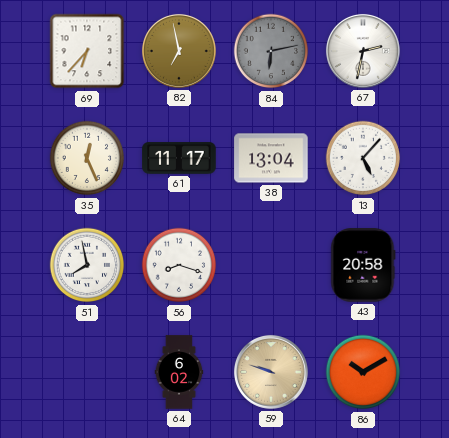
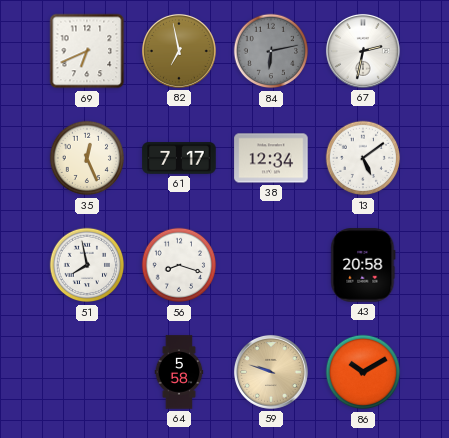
69: 6:37 -> 6:41 (87, 51)
61: 11:17 -> 7:17 (179, 158)
38: 13:04 -> 12:34 (271, 158)
13: 5:07 -> 5:09 (363, 158)
64: 6:02 -> 5:58 (179, 372)
